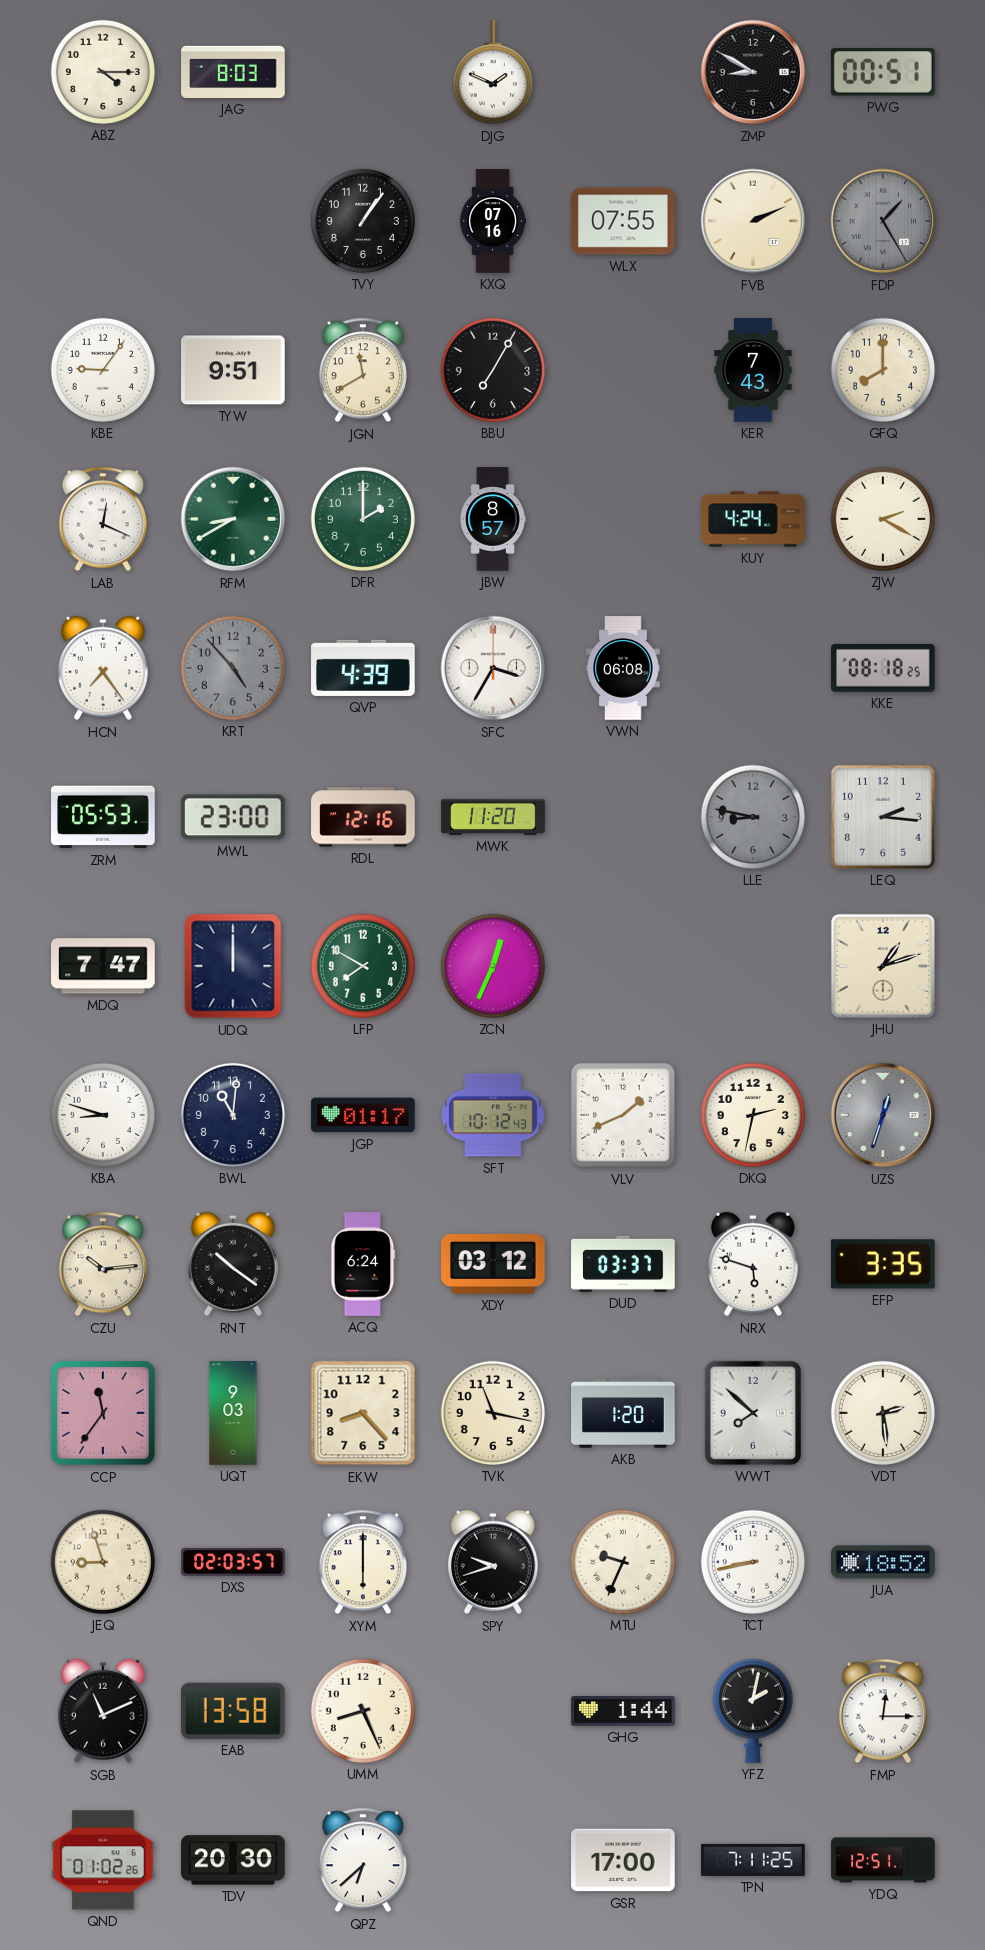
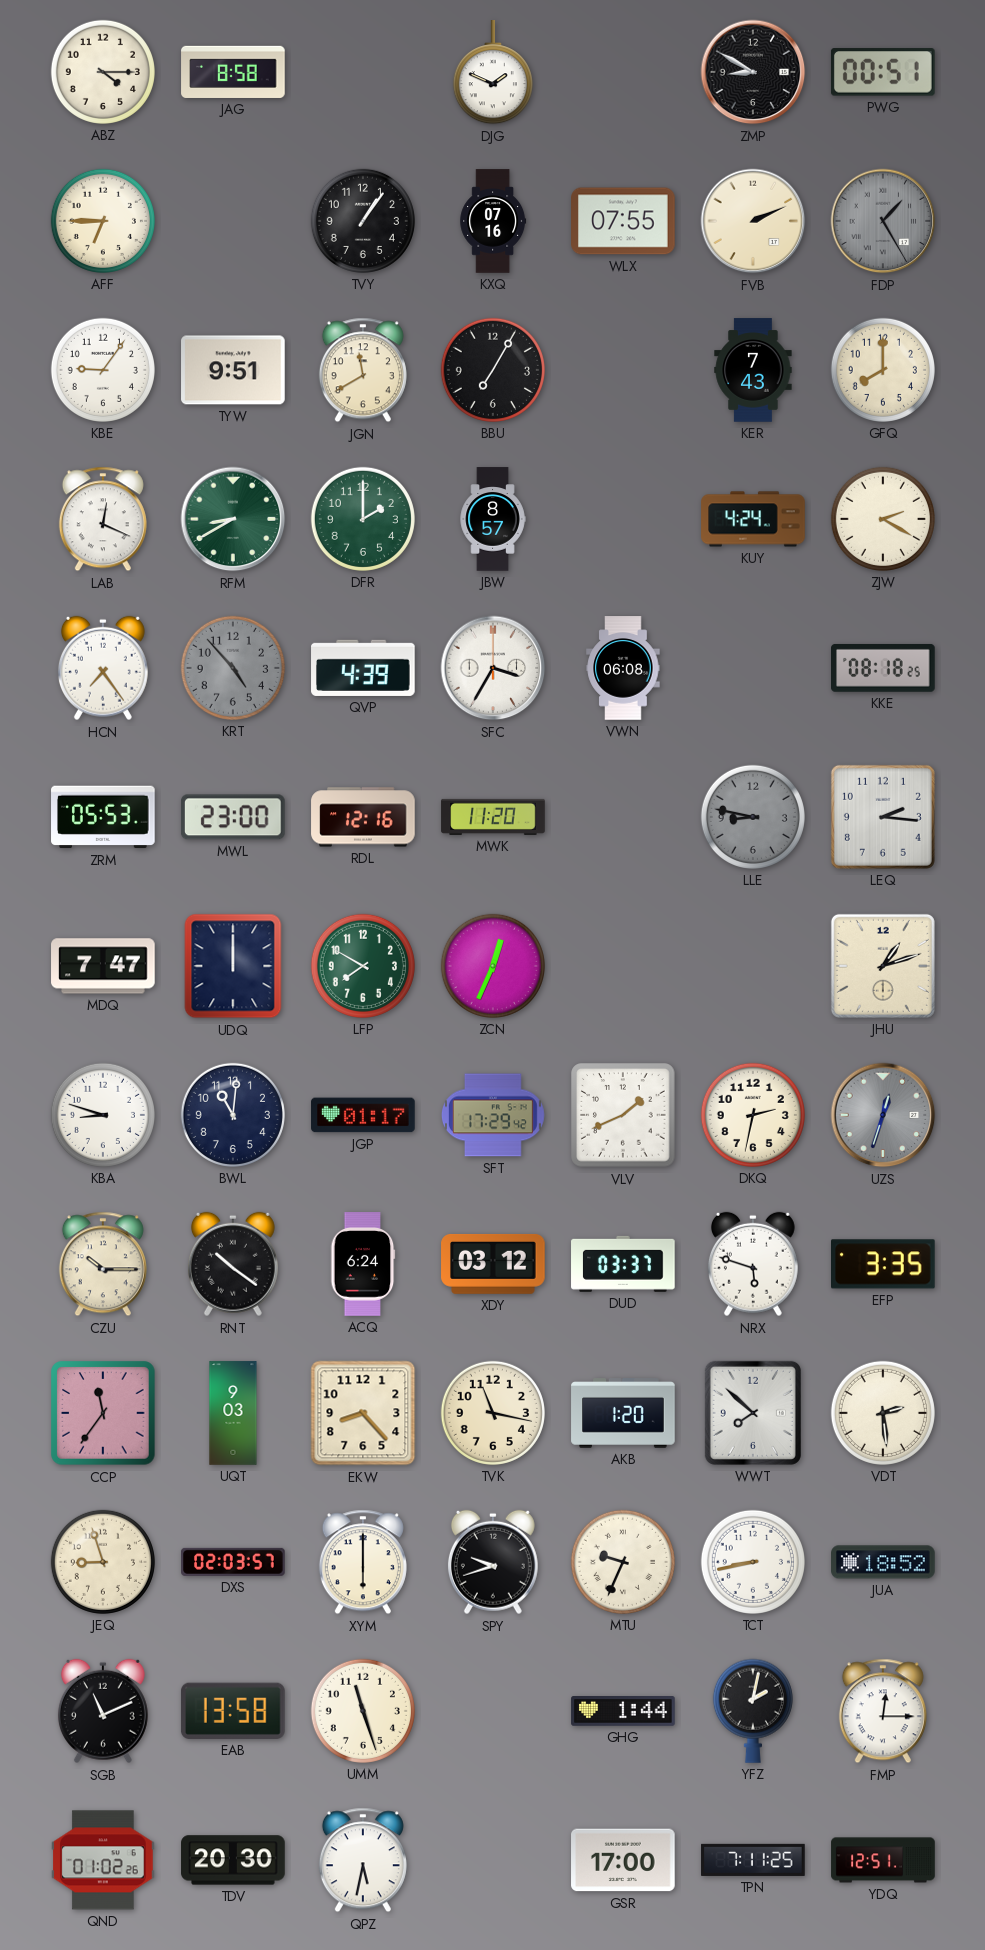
JAG: 8:03 -> 8:58 (233, 72)
AFF: none -> 6:45 (103, 221)
SFT: 10:12 -> 17:29 (493, 1115)
CZU: 10:14 -> 10:15 (103, 1264)
UMM: 8:26 -> 11:27 (363, 1711)
QPZ: 6:38 -> 5:32 (363, 1860)
